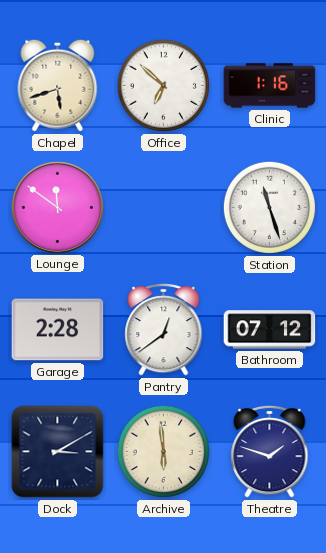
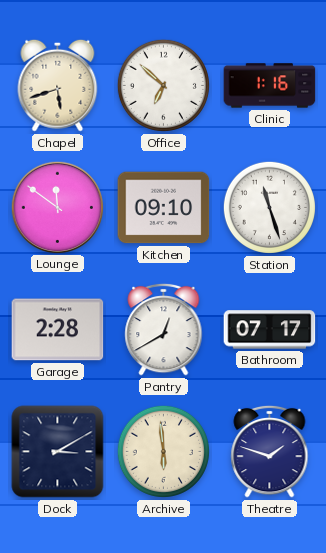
Kitchen: none -> 09:10 (164, 208)
Pantry: 12:39 -> 12:40 (164, 329)
Bathroom: 07:12 -> 07:17 (270, 330)
